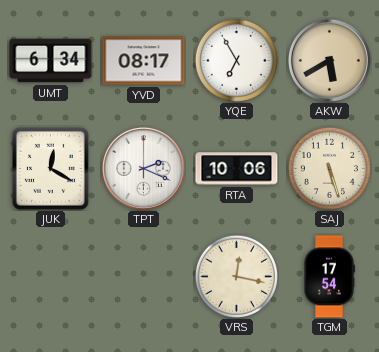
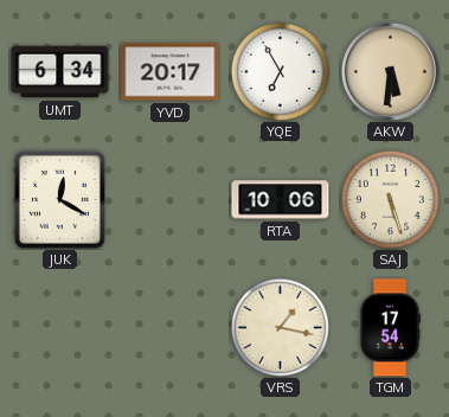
YVD: 08:17 -> 20:17 (171, 72)
AKW: 5:40 -> 5:31 (390, 71)
TPT: 2:19 -> none (143, 168)
VRS: 12:17 -> 1:17 (280, 327)
